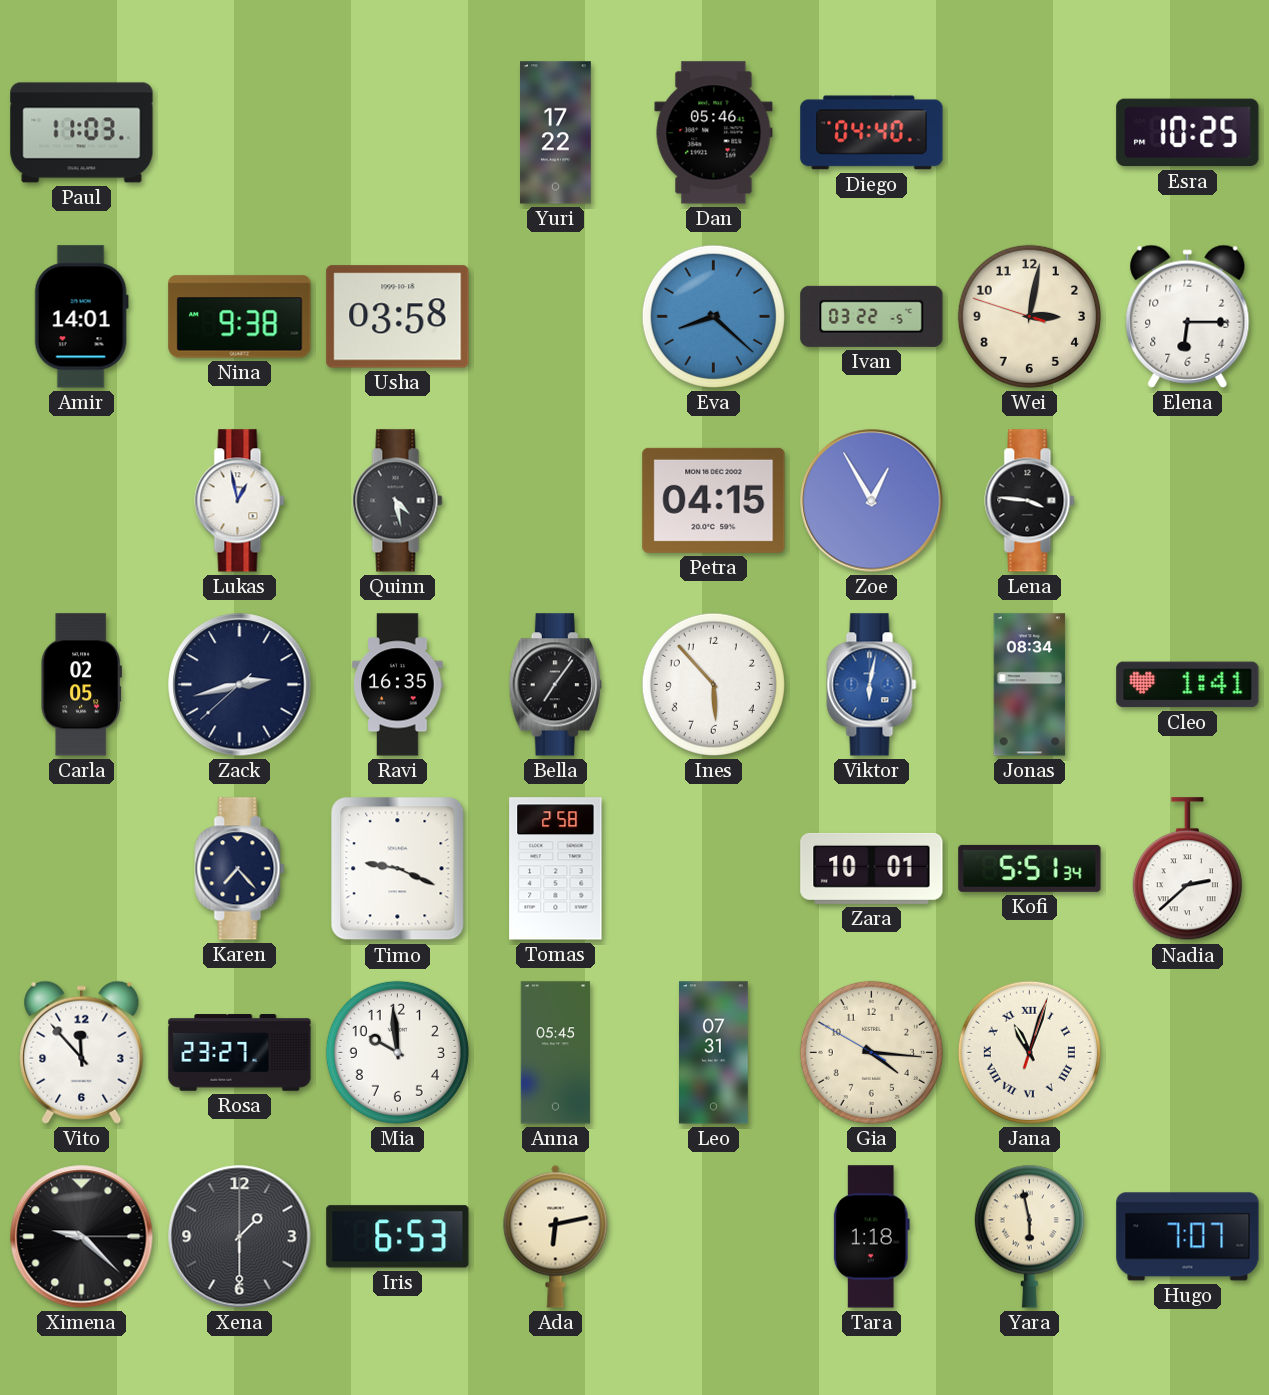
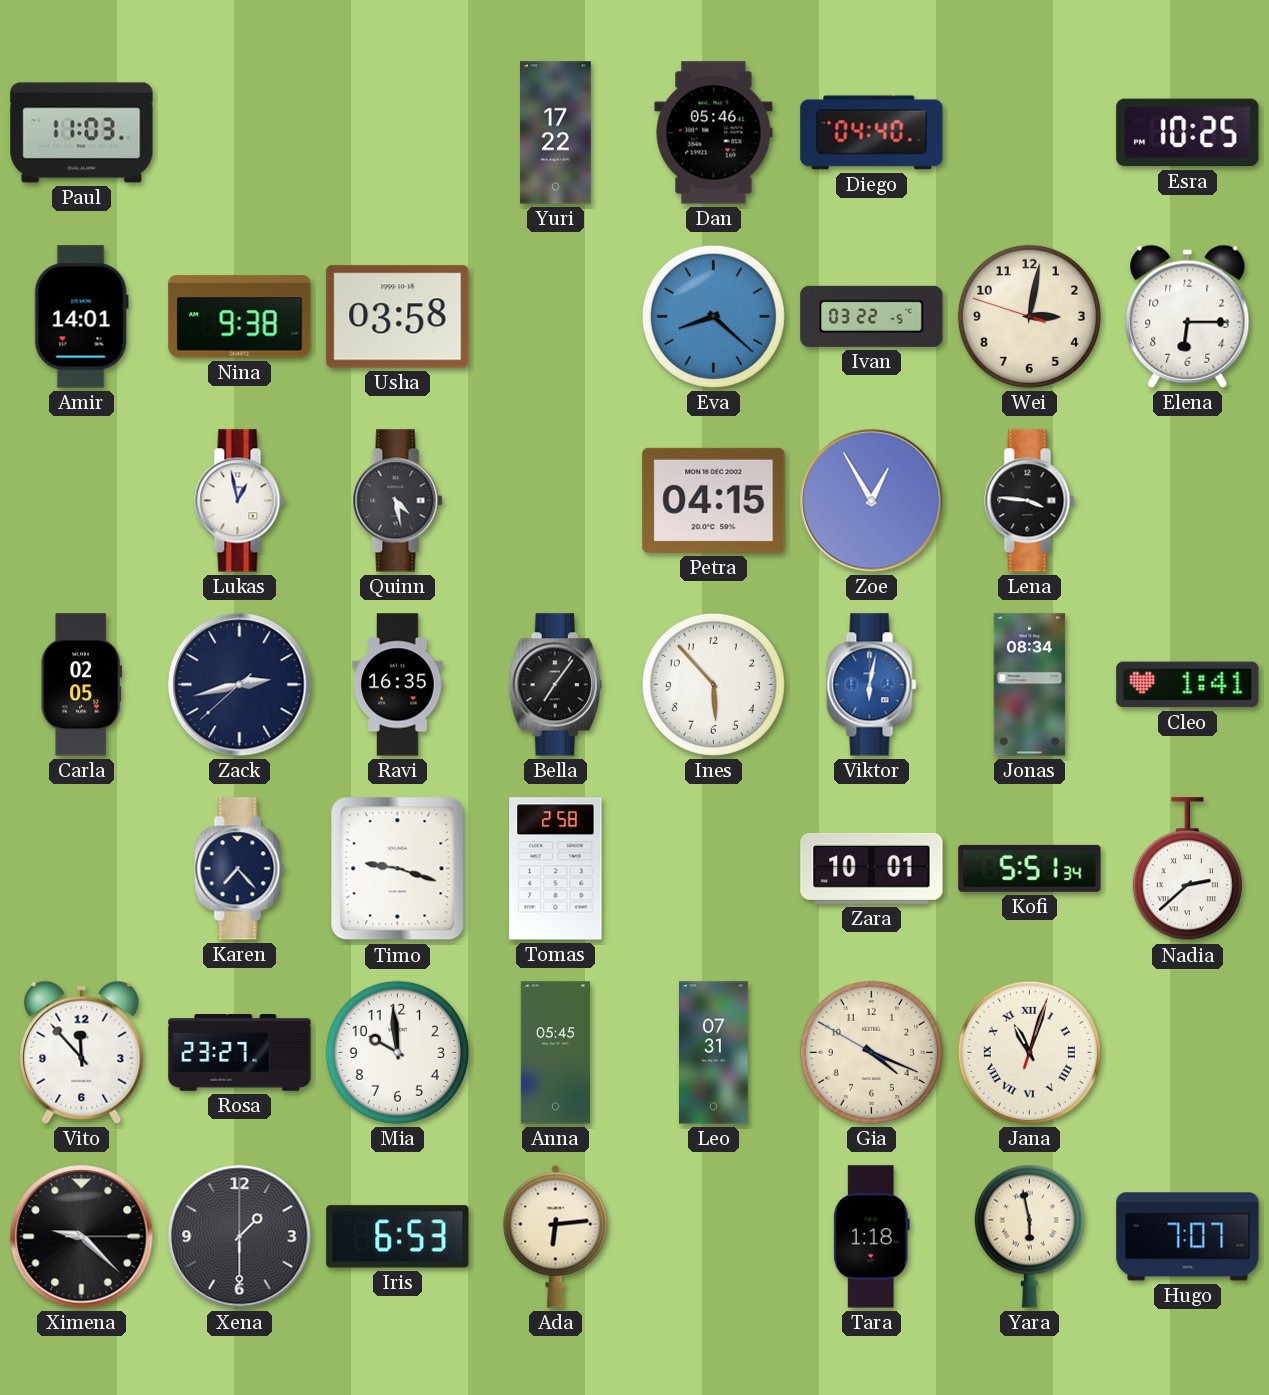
Timo: 9:19 -> 9:18 (398, 869)
Gia: 4:15 -> 4:18 (871, 1052)
Ada: 6:13 -> 6:14 (556, 1236)
